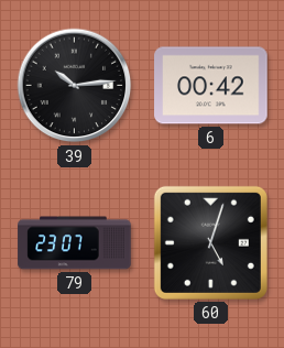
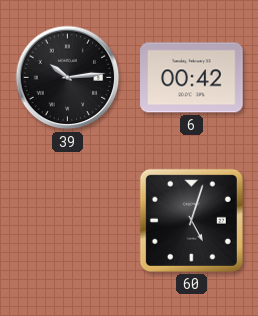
79: 23:07 -> none (75, 243)
